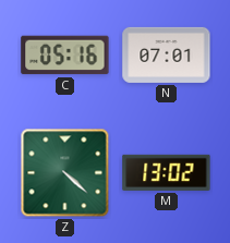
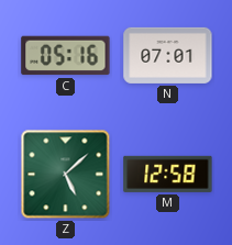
Z: 4:22 -> 5:08 (66, 175)
M: 13:02 -> 12:58 (168, 174)
